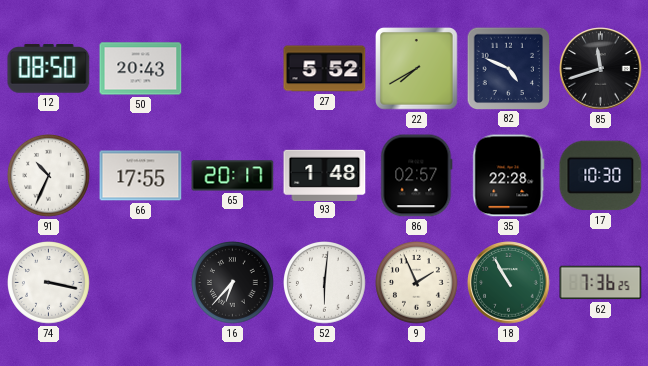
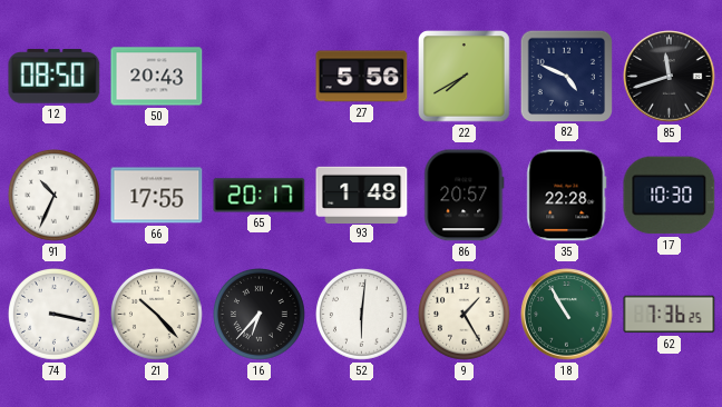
27: 5:52 -> 5:56 (362, 77)
86: 02:57 -> 20:57 (465, 196)
21: none -> 10:23 (157, 315)
9: 1:56 -> 1:25 (465, 315)
